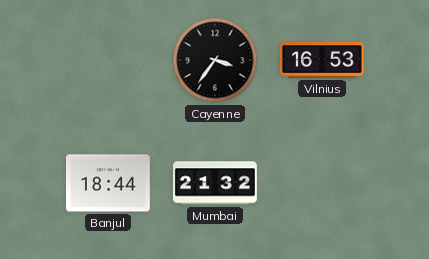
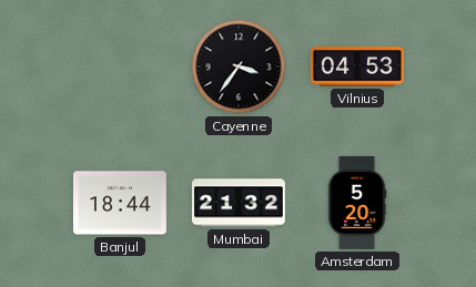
Vilnius: 16:53 -> 04:53 (357, 68)
Amsterdam: none -> 5:20 (357, 203)
